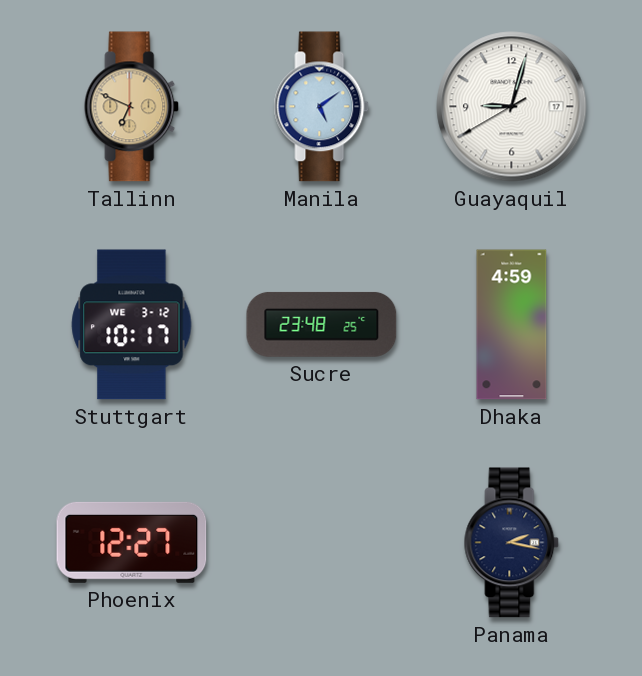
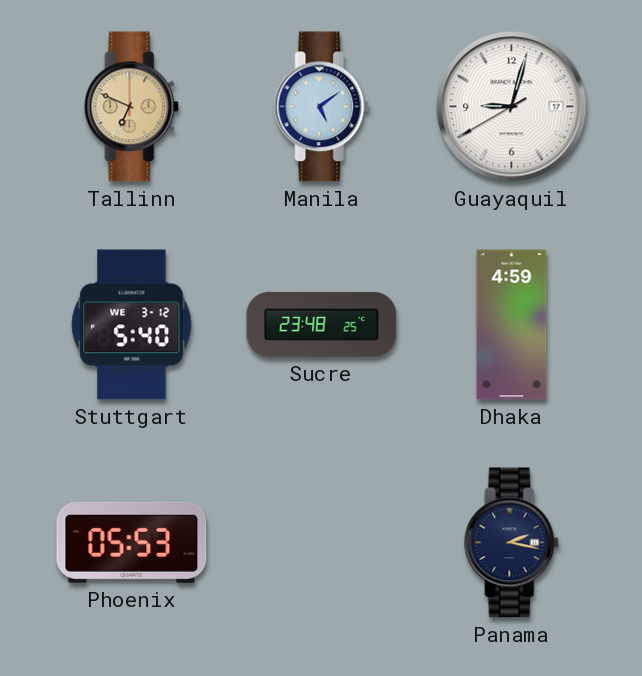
Stuttgart: 10:17 -> 5:40 (132, 325)
Phoenix: 12:27 -> 05:53 (132, 542)
